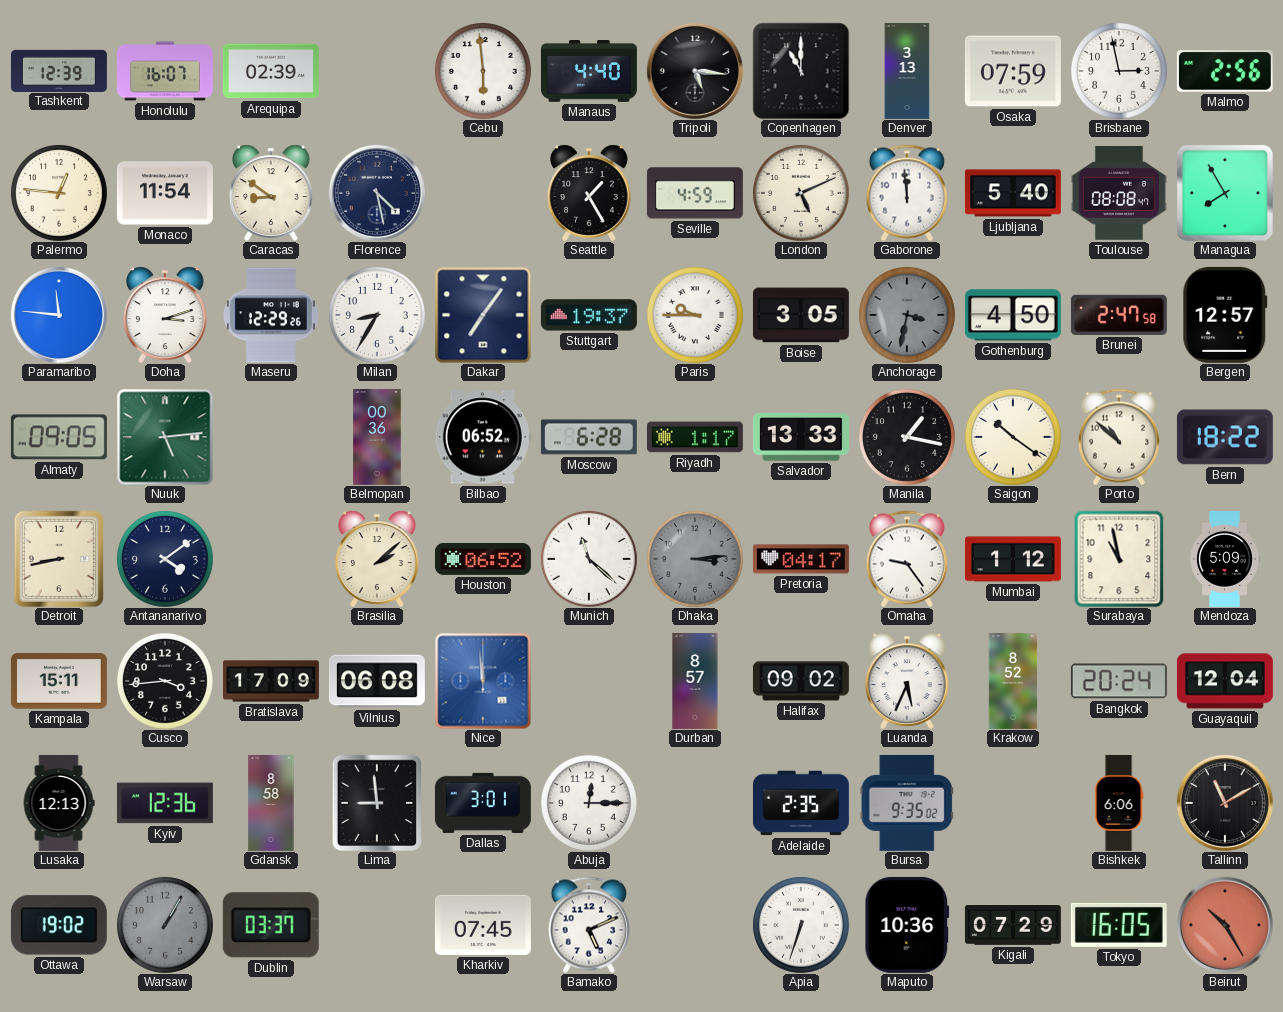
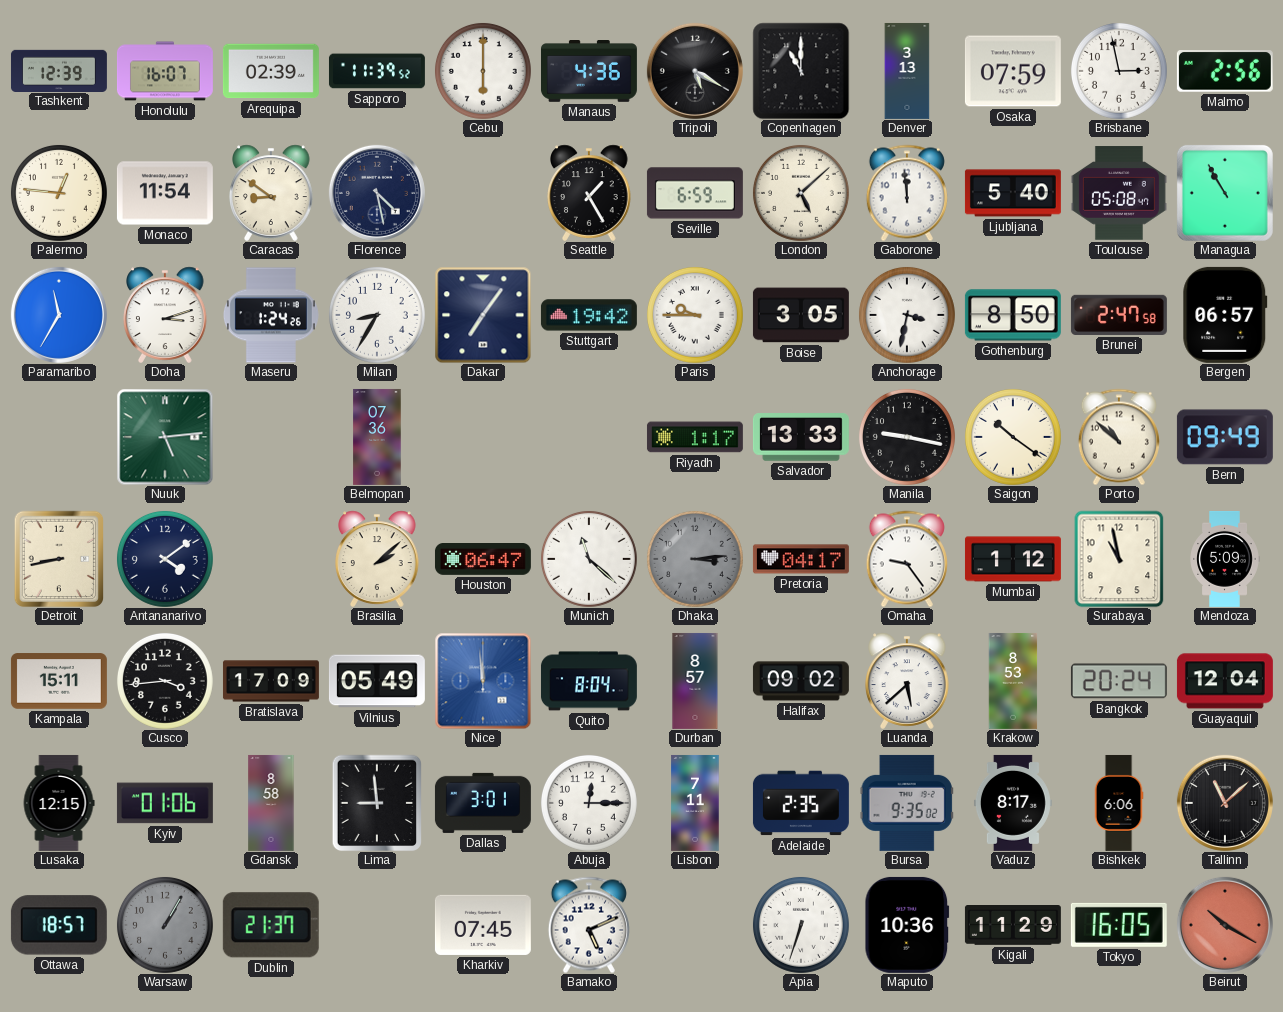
Sapporo: none -> 11:39 (377, 71)
Cebu: 5:59 -> 6:00 (483, 71)
Manaus: 4:40 -> 4:36 (589, 72)
Tripoli: 5:16 -> 5:20 (695, 71)
Seville: 4:59 -> 6:59 (695, 193)
London: 5:11 -> 5:08 (801, 193)
Toulouse: 08:08 -> 05:08 (1119, 193)
Managua: 7:55 -> 10:55 (1225, 193)
Paramaribo: 11:46 -> 11:35 (59, 315)
Maseru: 12:29 -> 1:24 (271, 315)
Stuttgart: 19:37 -> 19:42 (589, 315)
Anchorage dial: grey -> white (907, 315)
Gothenburg: 4:50 -> 8:50 (1013, 315)
Bergen: 12:57 -> 06:57 (1225, 315)
Almaty: 09:05 -> none (59, 437)
Belmopan: 00:36 -> 07:36 (377, 437)
Bilbao: 06:52 -> none (483, 437)
Moscow: 6:28 -> none (589, 437)
Manila: 1:17 -> 9:17 (907, 437)
Bern: 18:22 -> 09:49 (1225, 437)
Houston: 06:52 -> 06:47 (483, 560)
Vilnius: 06:08 -> 05:49 (377, 681)
Quito: none -> 8:04 (589, 681)
Luanda: 5:34 -> 5:38 (907, 681)
Krakow: 8:52 -> 8:53 (1013, 681)
Lusaka: 12:13 -> 12:15 (59, 803)
Kyiv: 12:36 -> 01:06 (165, 803)
Lisbon: none -> 7:11 (695, 803)
Vaduz: none -> 8:17 (1013, 803)
Tallinn: 11:10 -> 11:08 (1225, 803)
Ottawa: 19:02 -> 18:57 (59, 925)
Dublin: 03:37 -> 21:37 (271, 925)
Kigali: 07:29 -> 11:29 (1013, 926)
Beirut: 10:25 -> 10:20 (1225, 925)
